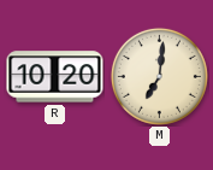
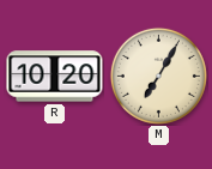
M: 7:01 -> 7:05 (158, 76)
